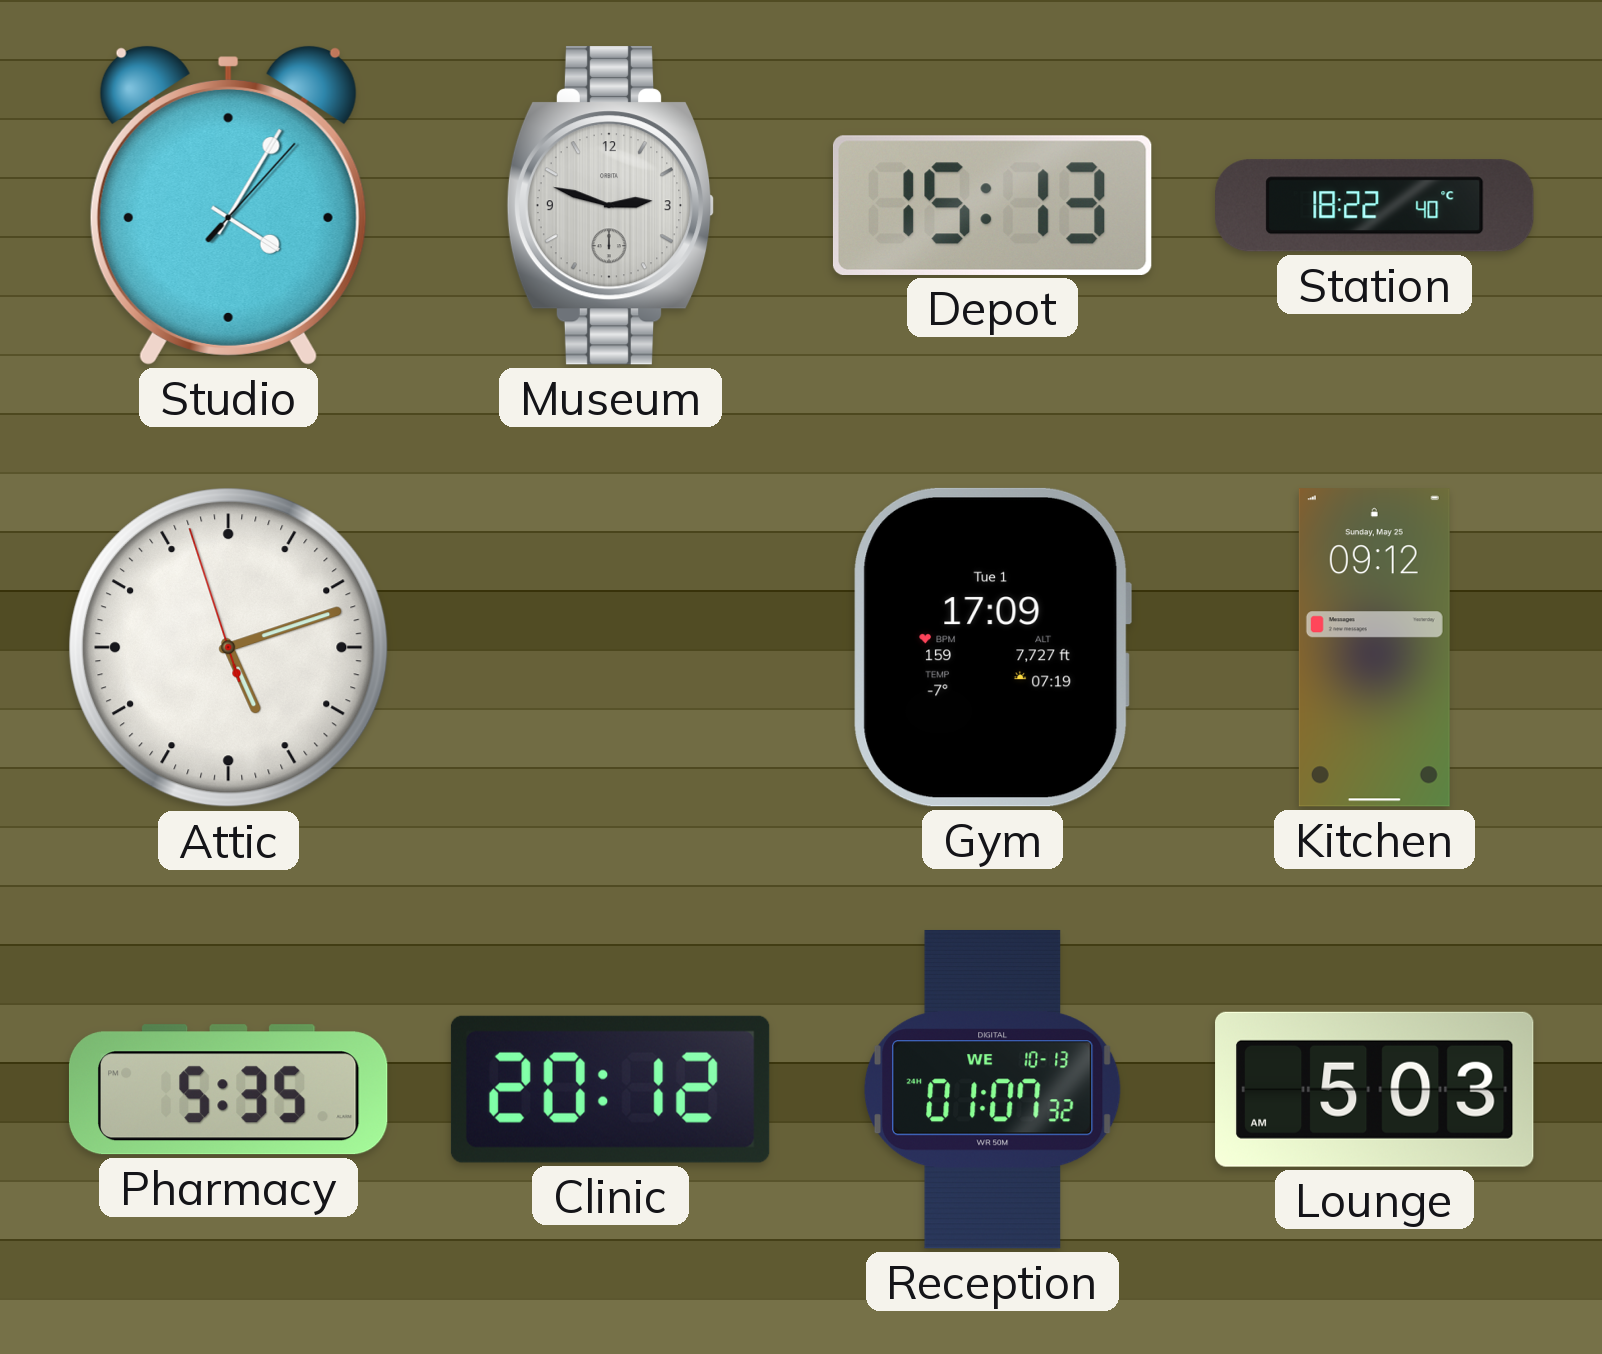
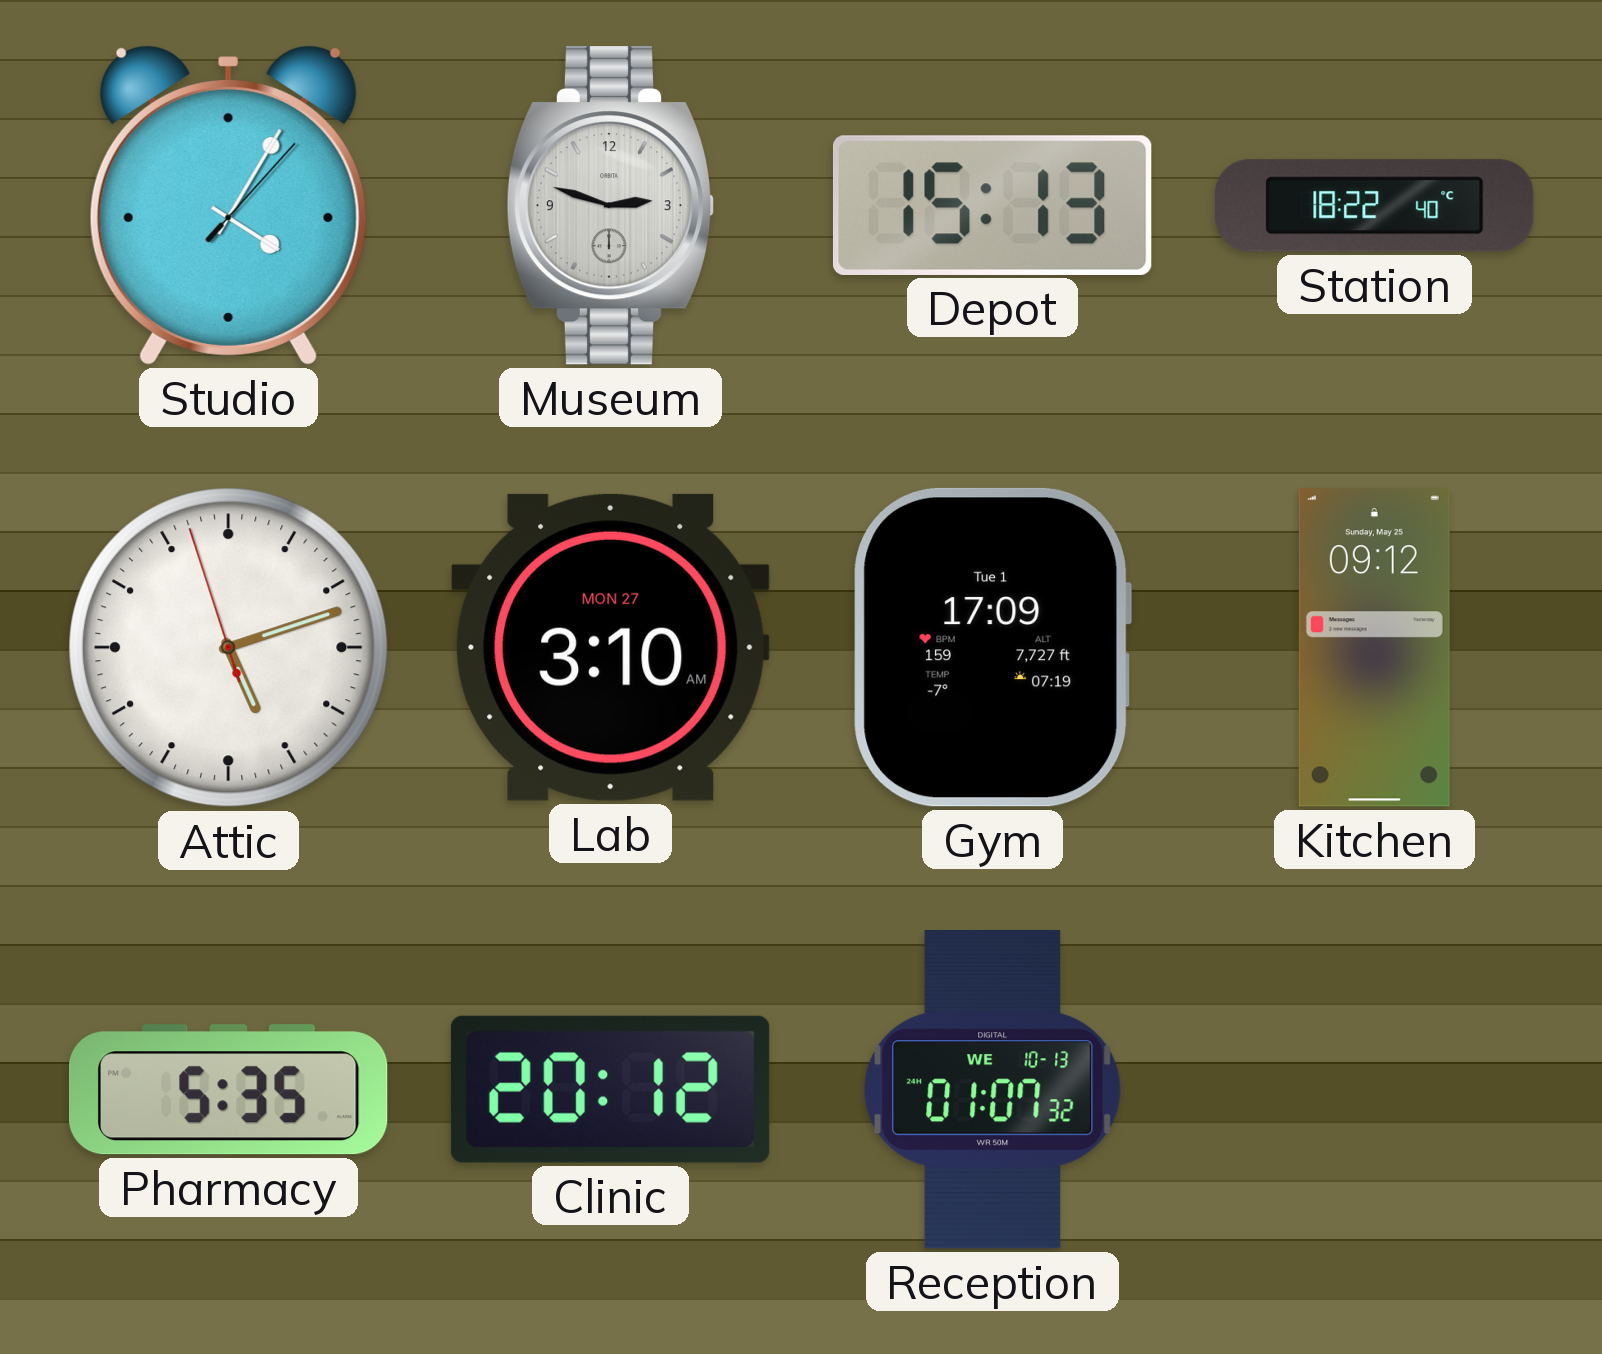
Lab: none -> 3:10 (610, 647)
Lounge: 5:03 -> none (1375, 1089)
